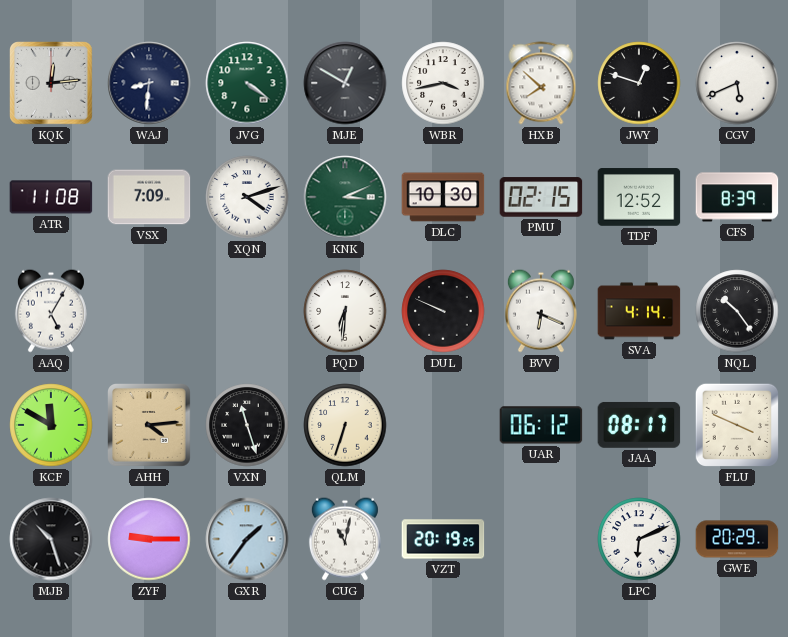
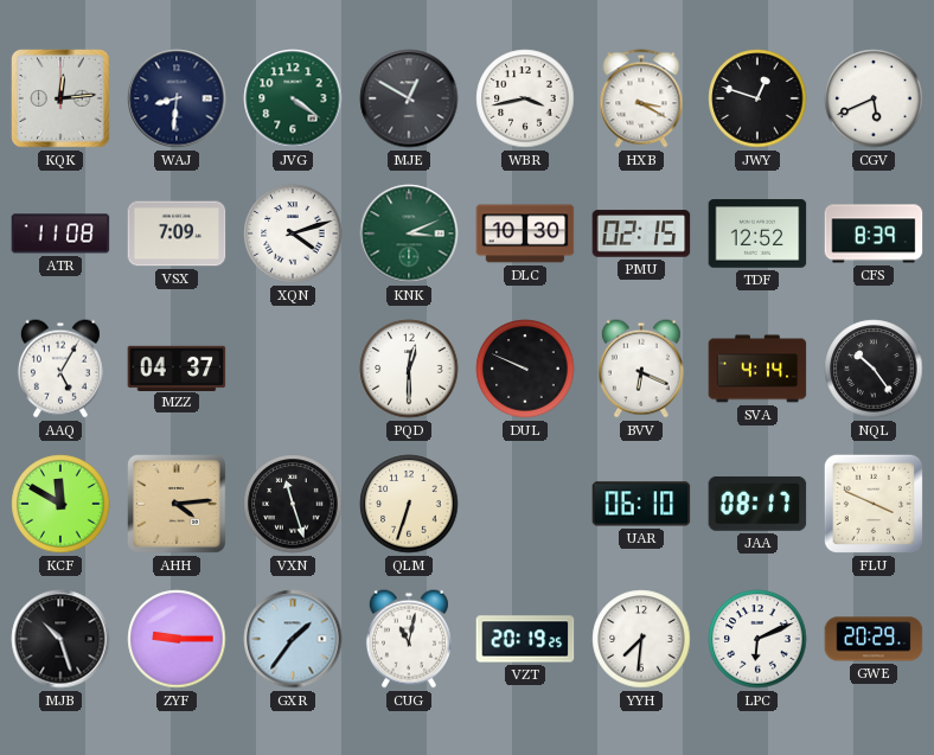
HXB: 7:52 -> 3:20 (641, 98)
MZZ: none -> 04:37 (177, 367)
PQD: 6:31 -> 12:30 (409, 369)
UAR: 06:12 -> 06:10 (641, 504)
YYH: none -> 7:31 (641, 639)
